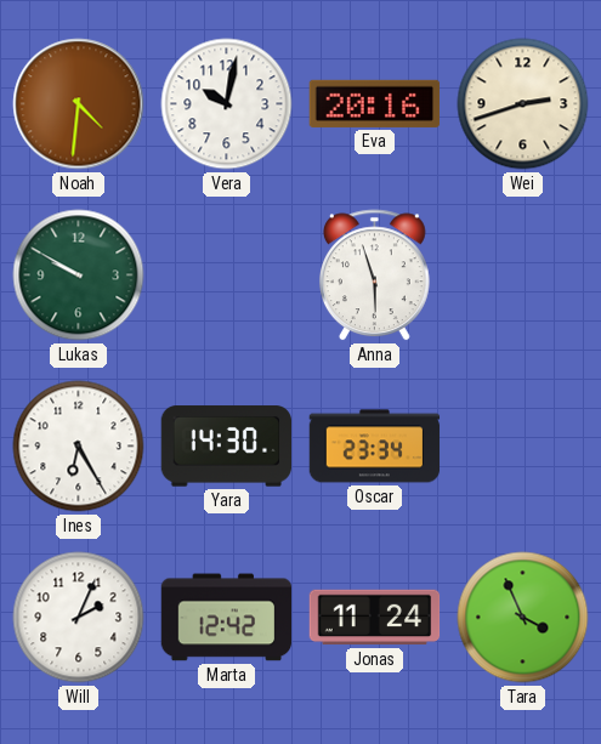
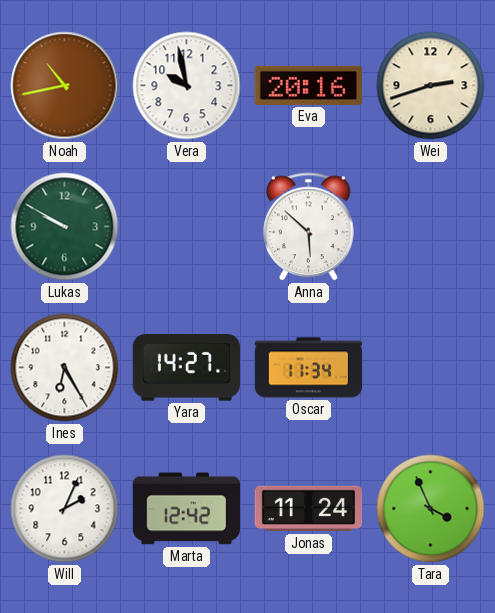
Noah: 4:31 -> 10:43 (65, 86)
Vera: 10:02 -> 9:58 (187, 86)
Anna: 5:57 -> 5:52 (308, 227)
Yara: 14:30 -> 14:27 (186, 368)
Oscar: 23:34 -> 11:34 (309, 368)
